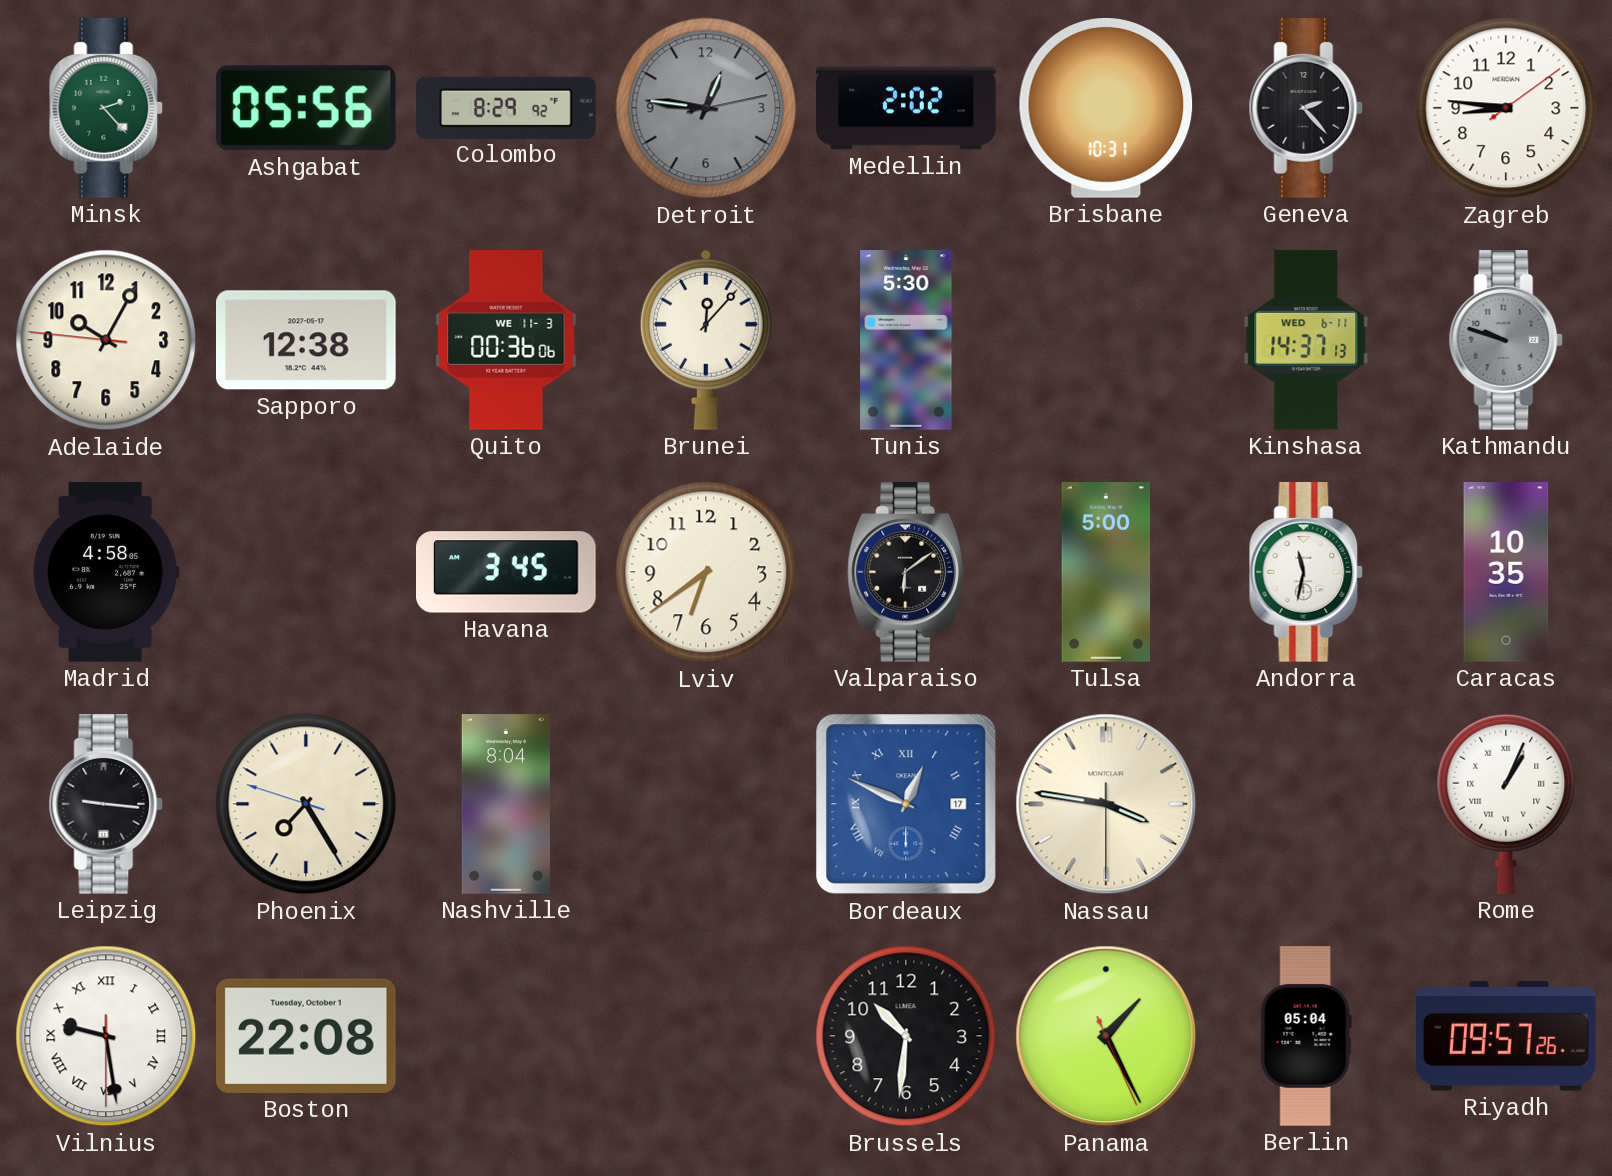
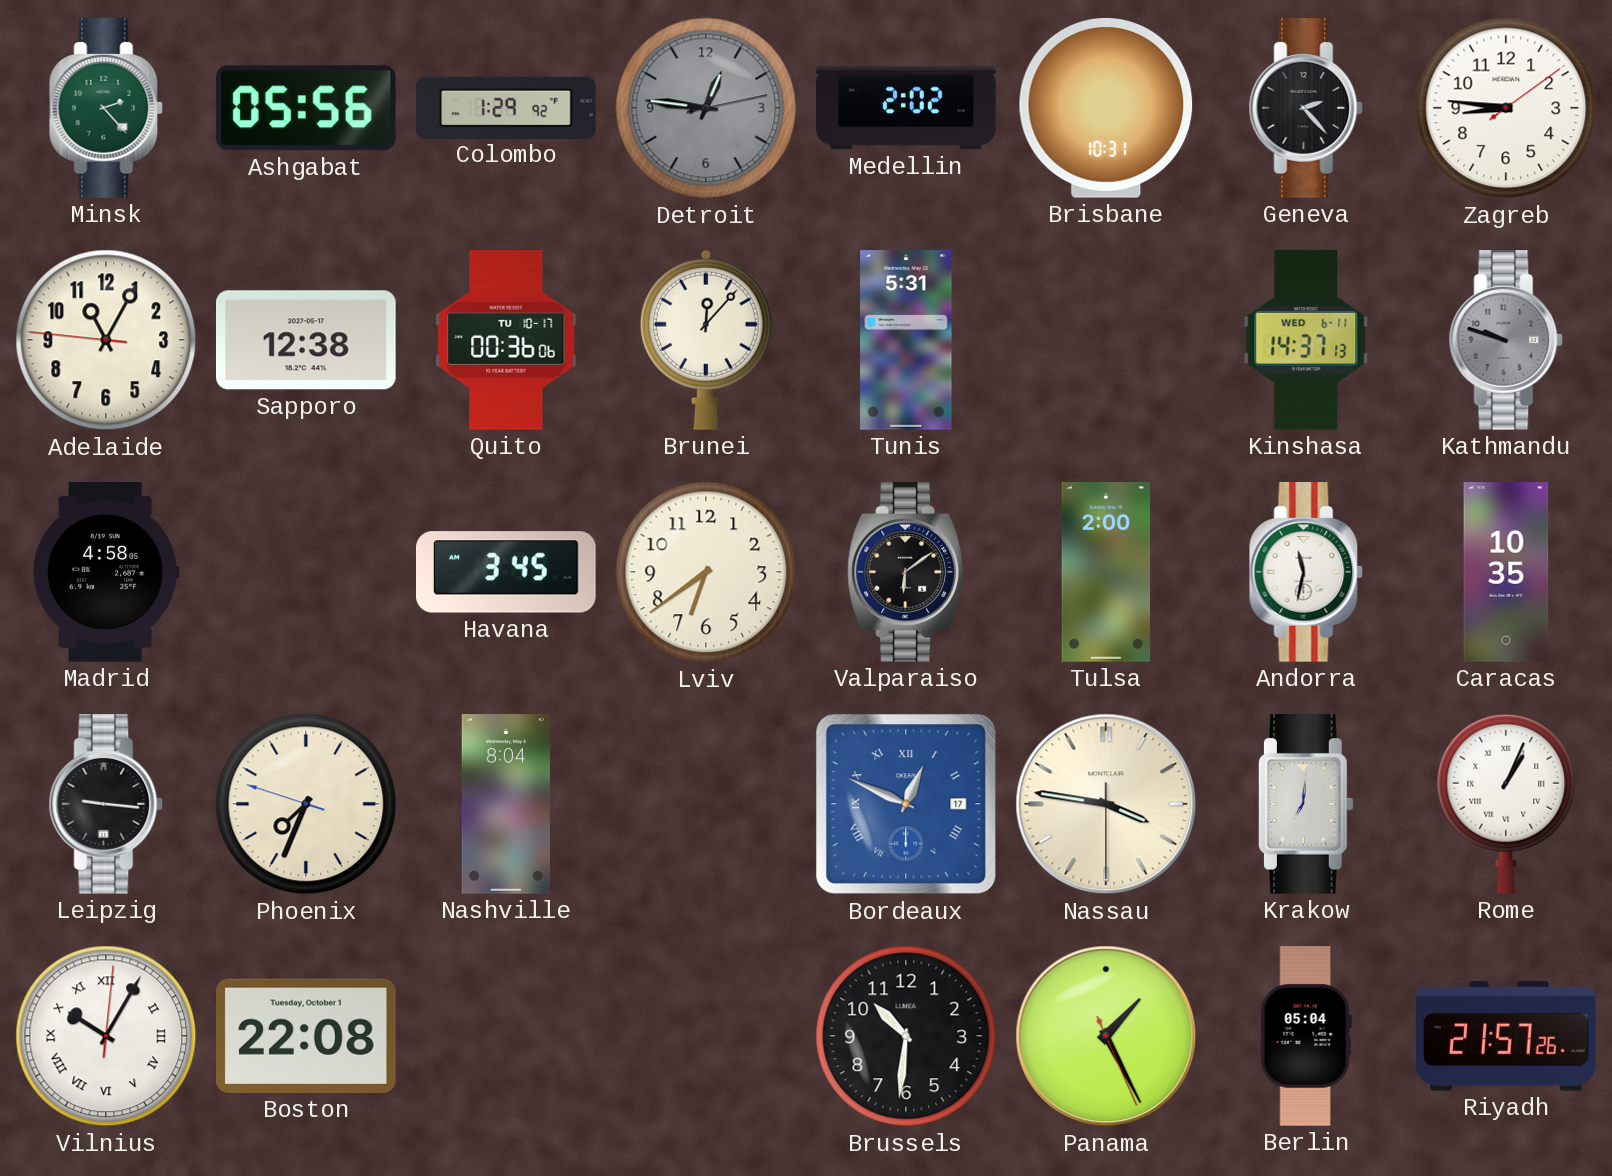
Colombo: 8:29 -> 1:29 (506, 107)
Adelaide: 10:04 -> 11:04 (106, 340)
Quito date: WE 11-3 -> TU 10-17 (506, 340)
Tunis: 5:30 -> 5:31 (906, 340)
Tulsa: 5:00 -> 2:00 (1106, 572)
Phoenix: 7:24 -> 7:33 (306, 804)
Krakow: none -> 7:01 (1306, 805)
Vilnius: 9:28 -> 10:05 (106, 1036)
Riyadh: 09:57 -> 21:57 (1507, 1036)
